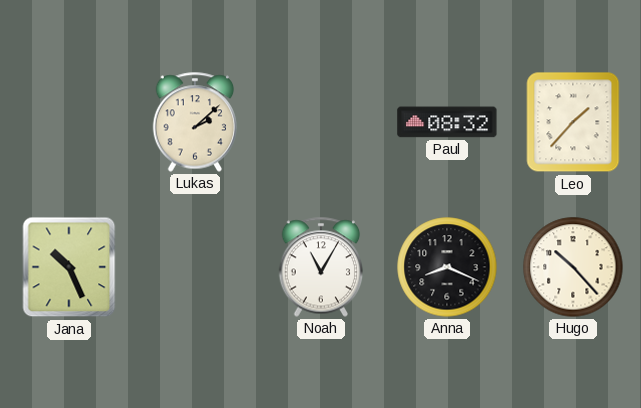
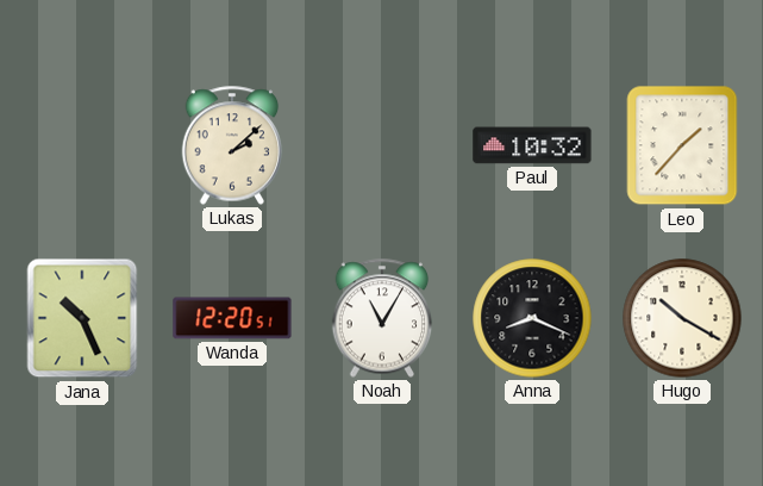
Paul: 08:32 -> 10:32 (532, 145)
Wanda: none -> 12:20 (232, 318)
Hugo: 10:23 -> 10:20 (682, 318)
